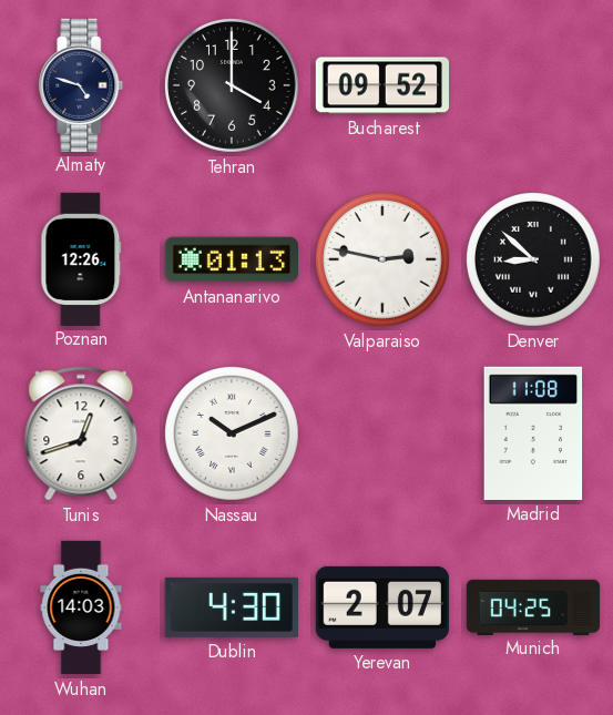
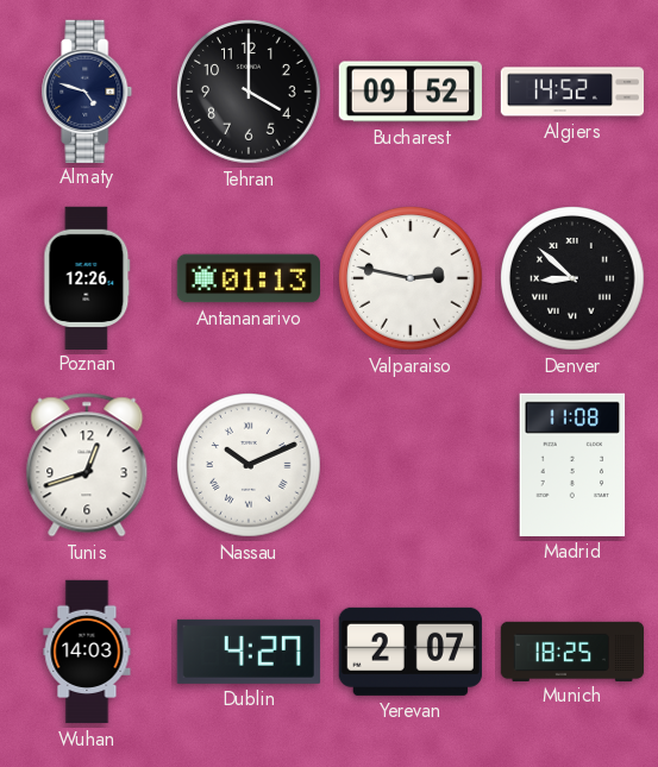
Algiers: none -> 14:52 (571, 92)
Dublin: 4:30 -> 4:27 (249, 652)
Munich: 04:25 -> 18:25 (572, 650)
